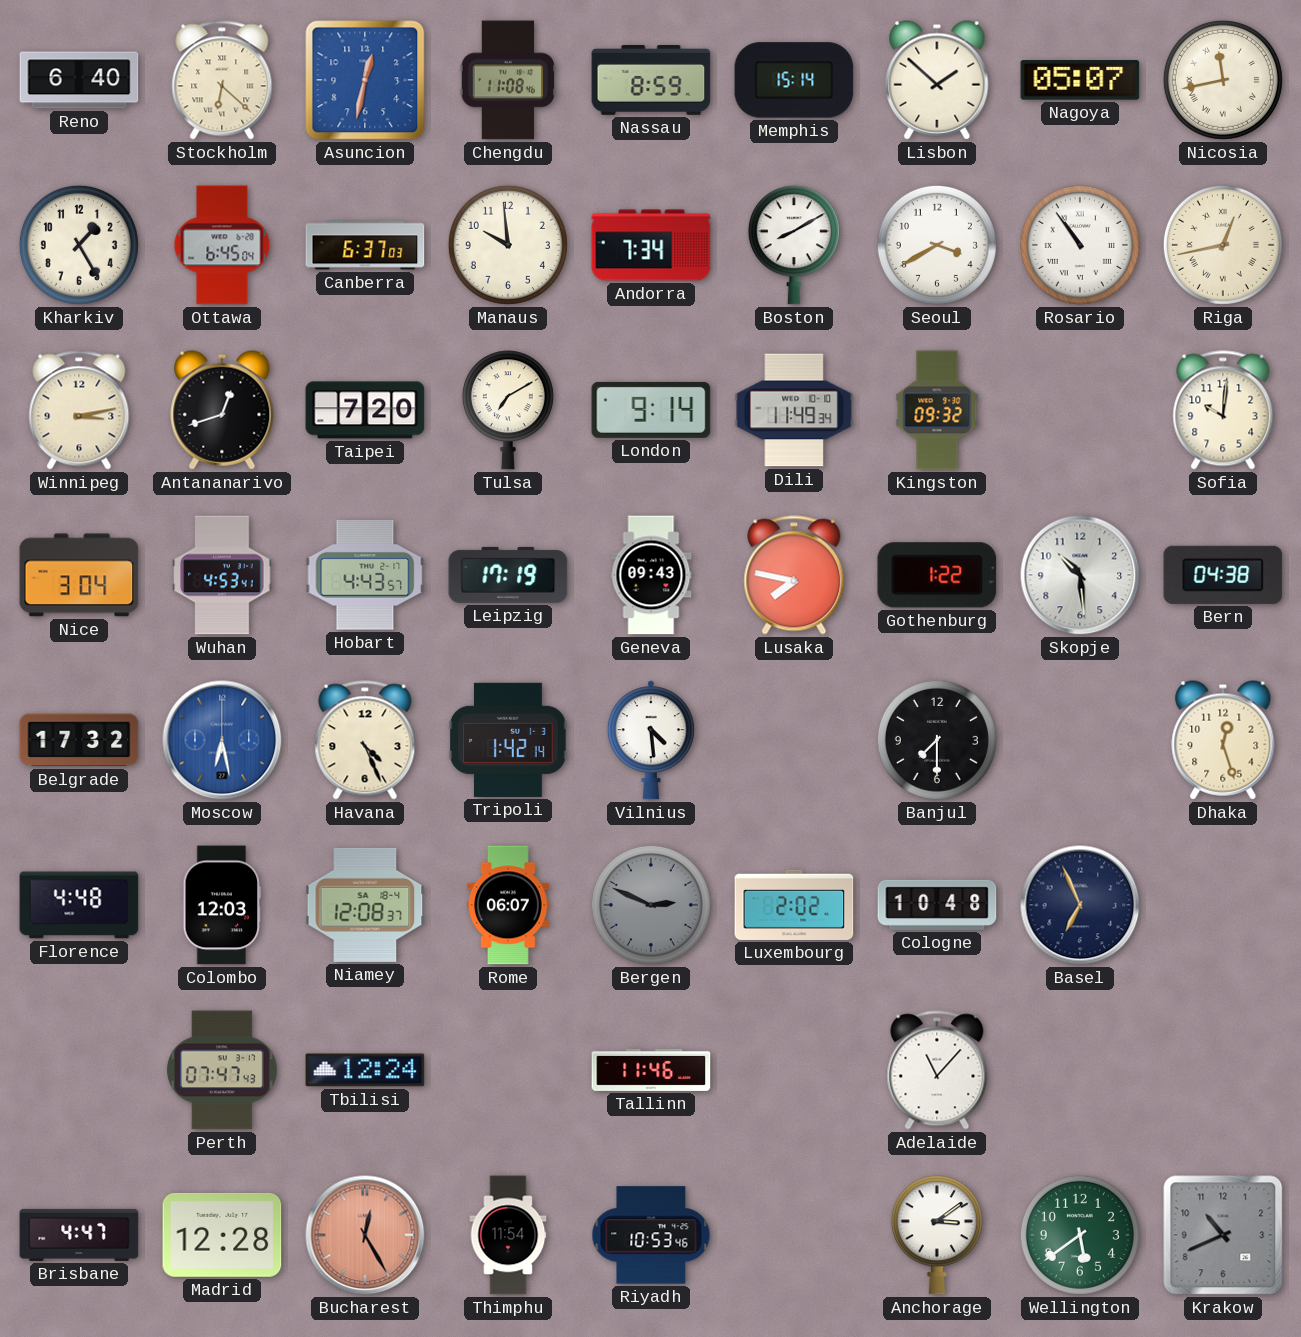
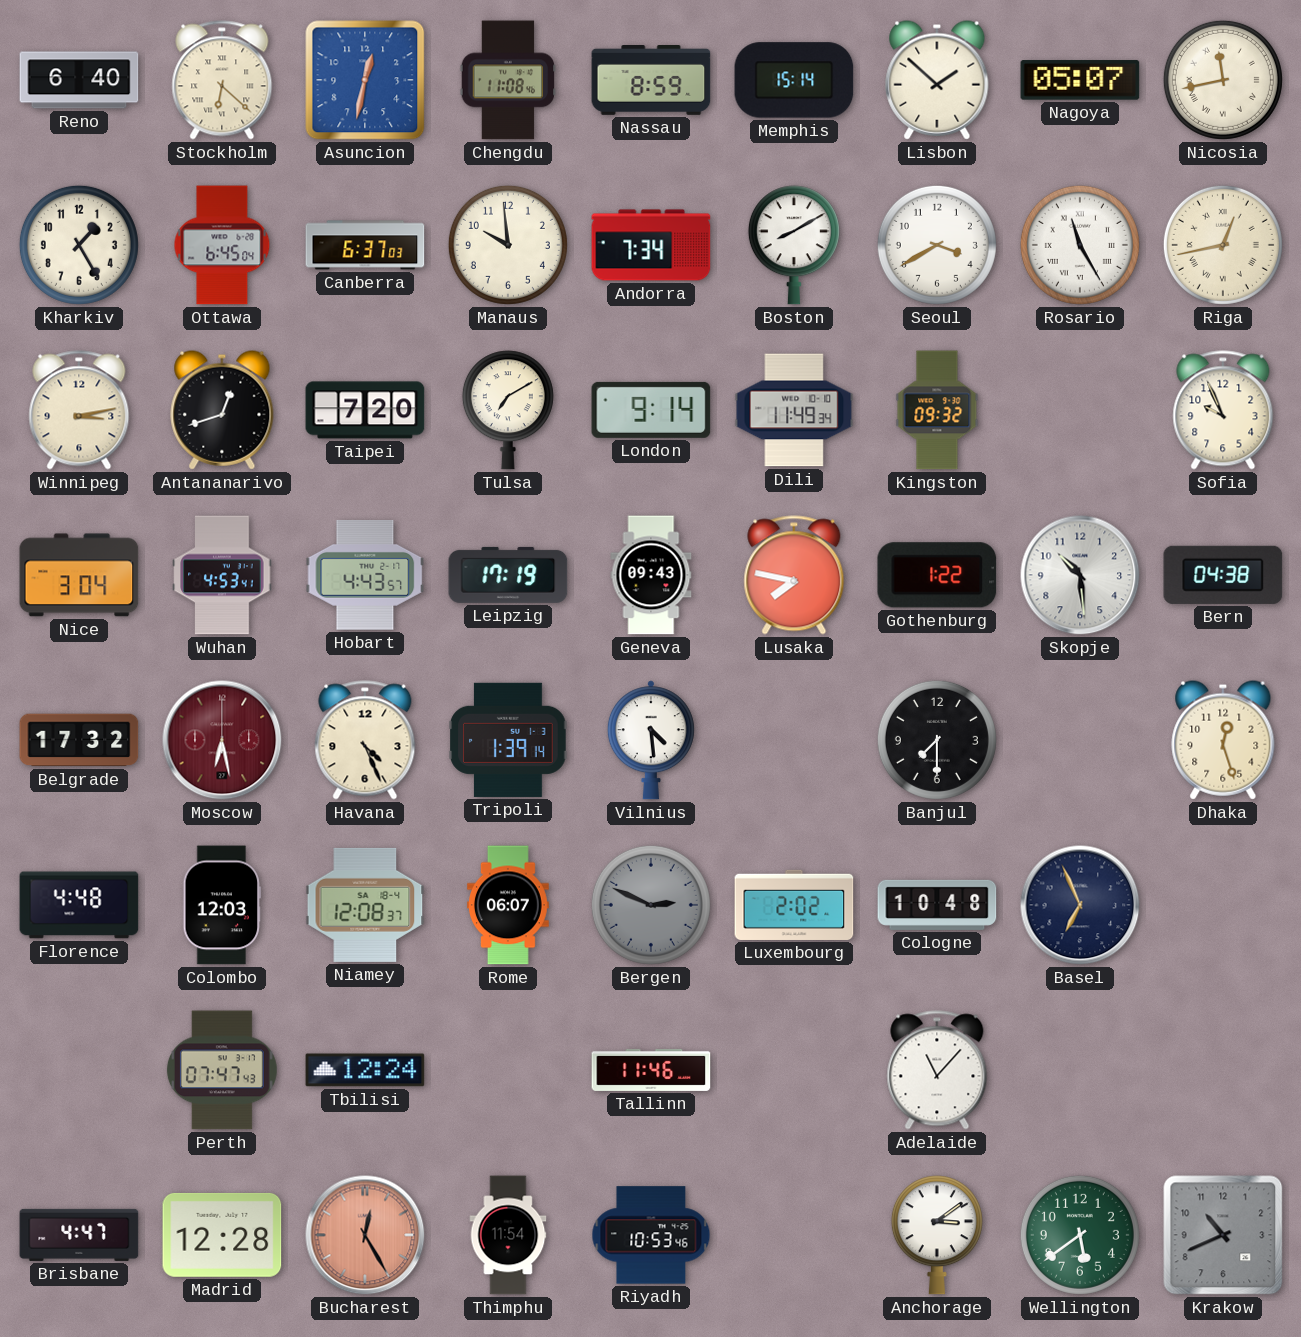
Rosario: 10:54 -> 11:25 (1080, 245)
Sofia: 10:01 -> 9:56 (1223, 410)
Moscow dial: blue -> burgundy (222, 740)
Tripoli: 1:42 -> 1:39 (508, 740)
